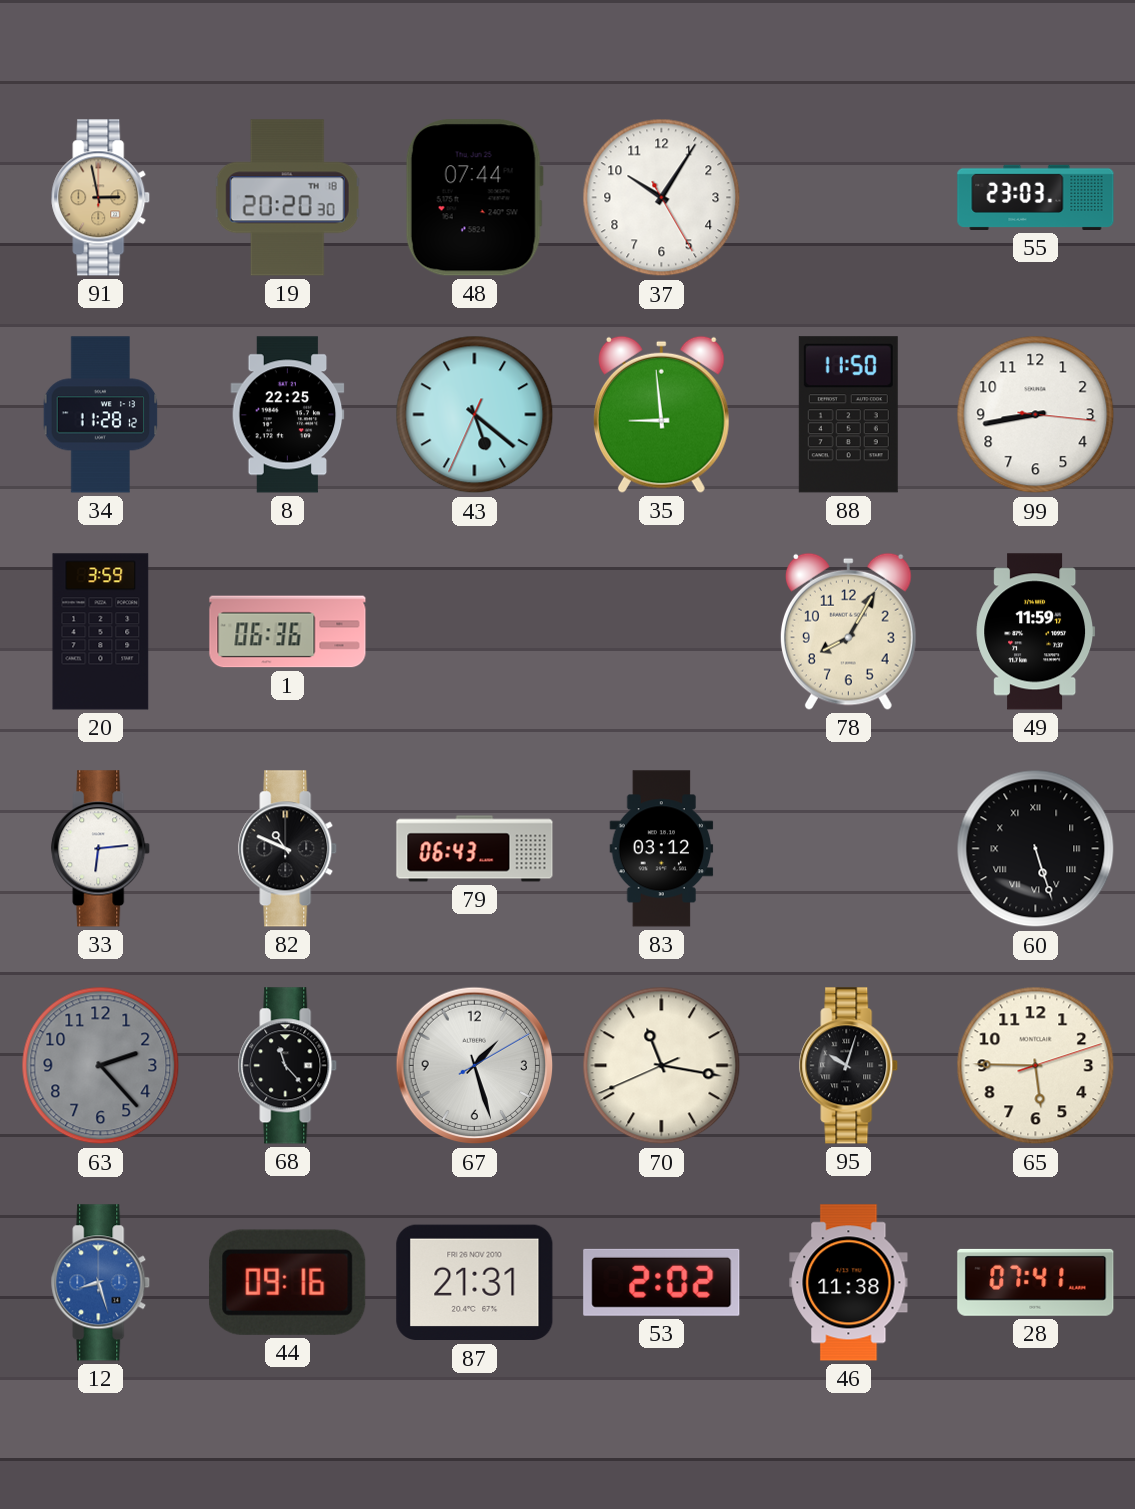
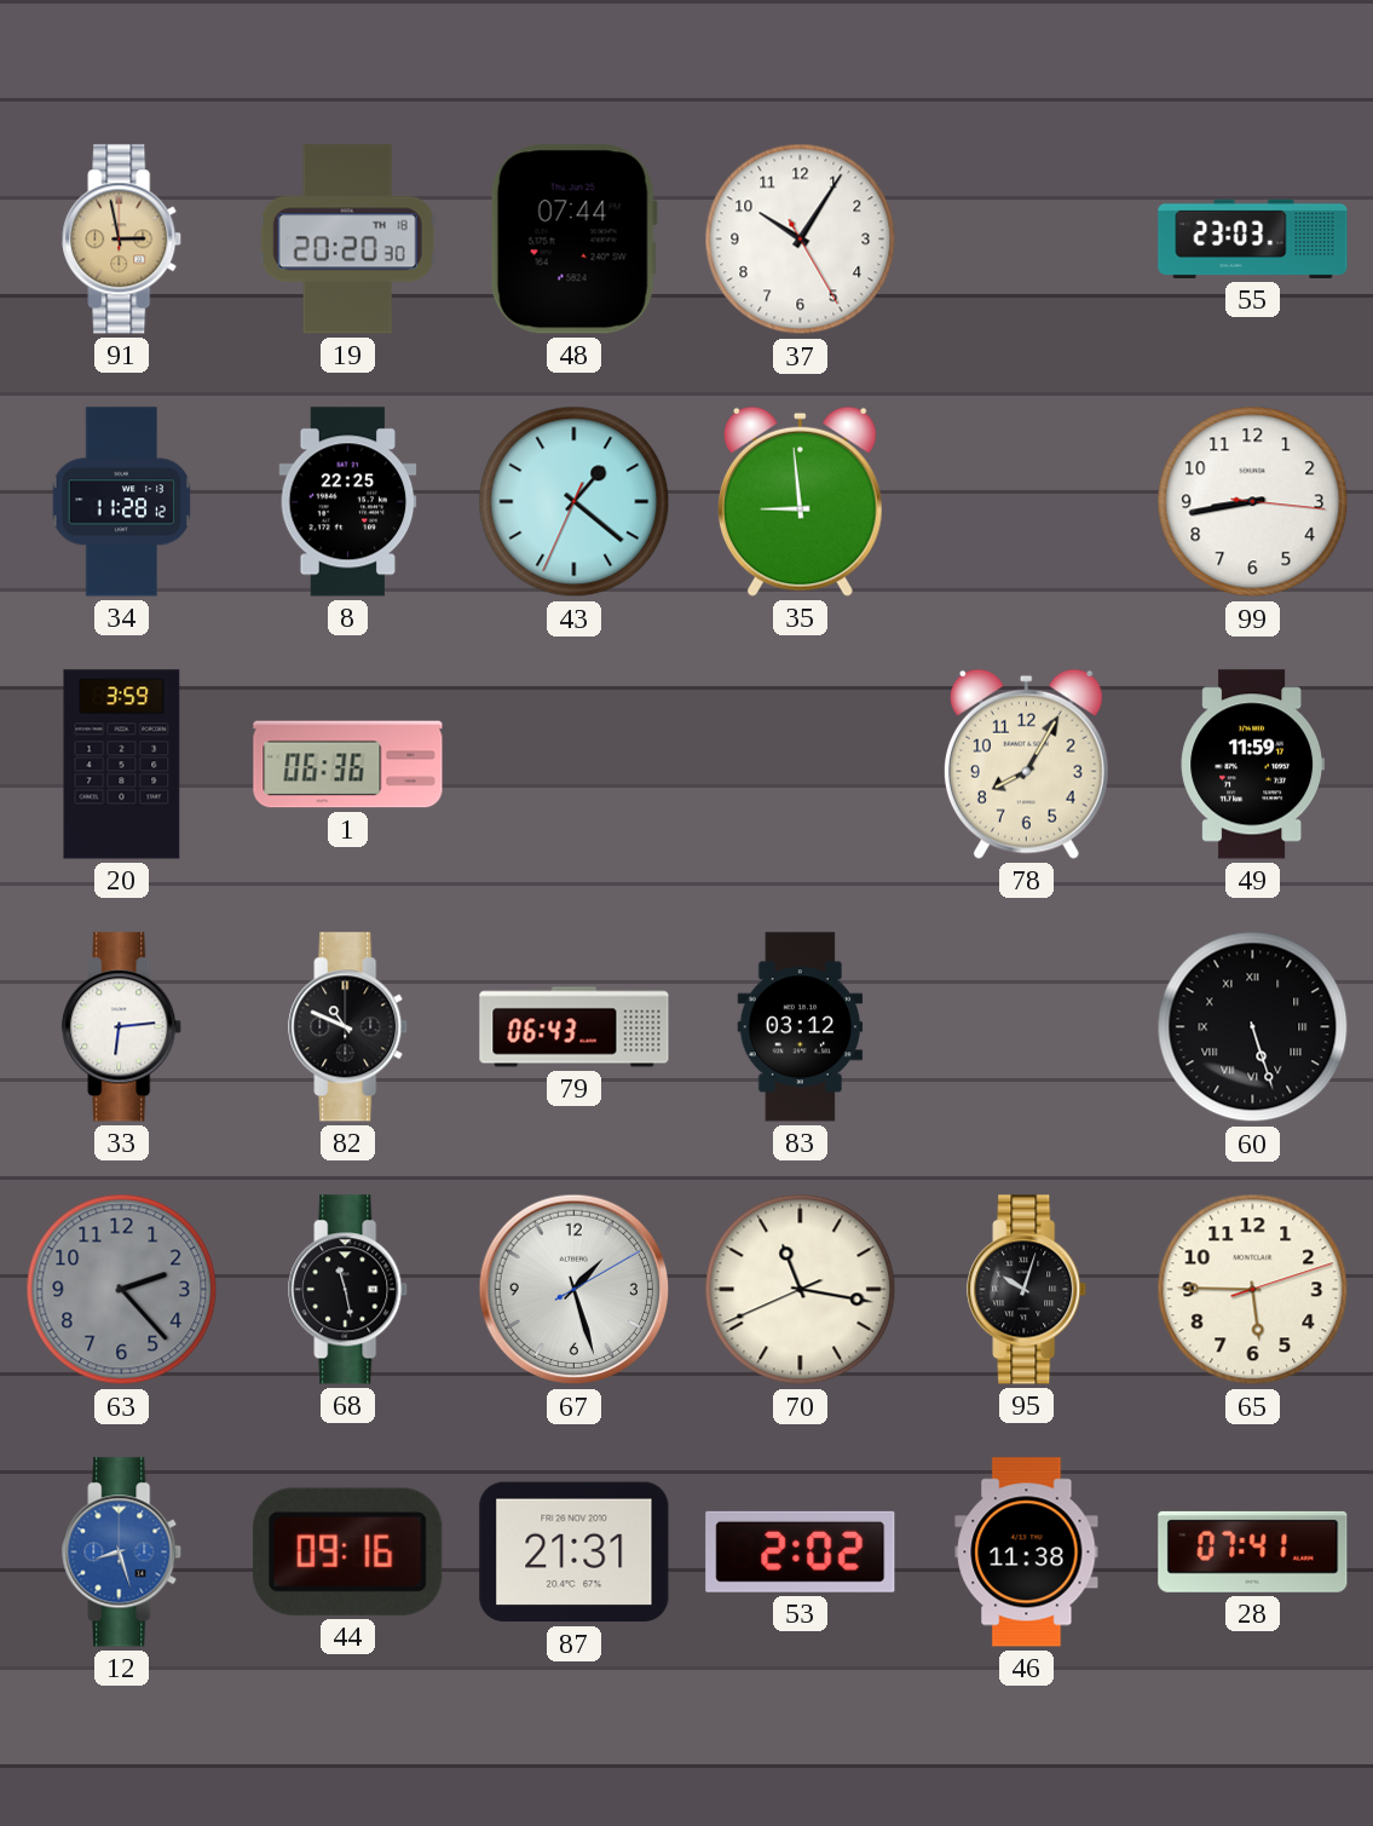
43: 5:21 -> 1:21 (575, 502)
88: 11:50 -> none (848, 415)
68: 11:23 -> 11:28 (348, 1290)
